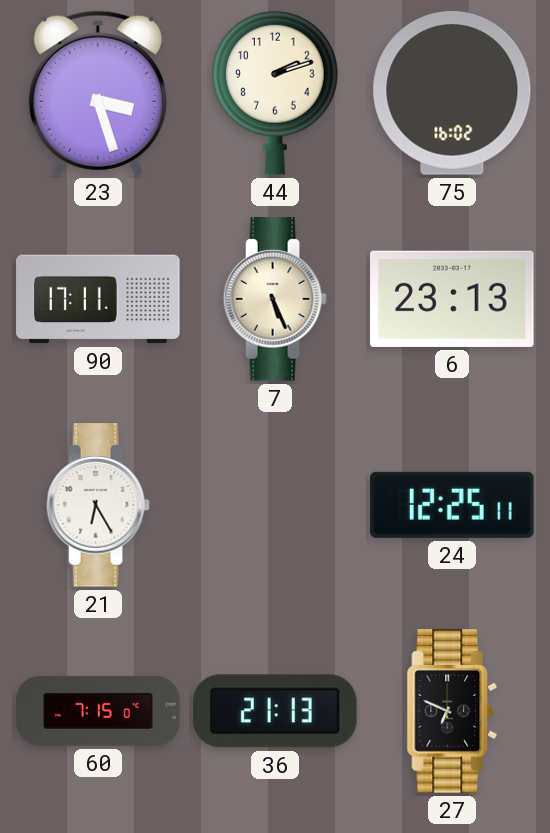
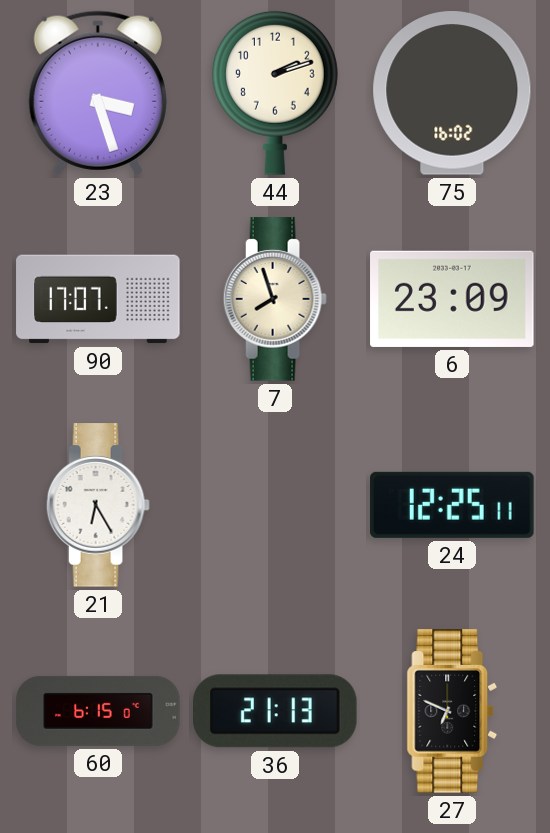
90: 17:11 -> 17:07 (98, 299)
7: 5:26 -> 7:57 (275, 299)
6: 23:13 -> 23:09 (452, 299)
60: 7:15 -> 6:15 (98, 711)
